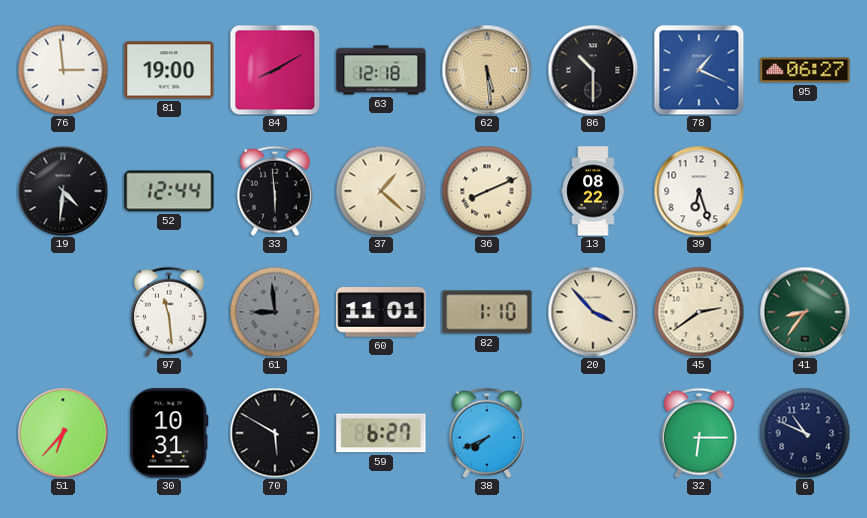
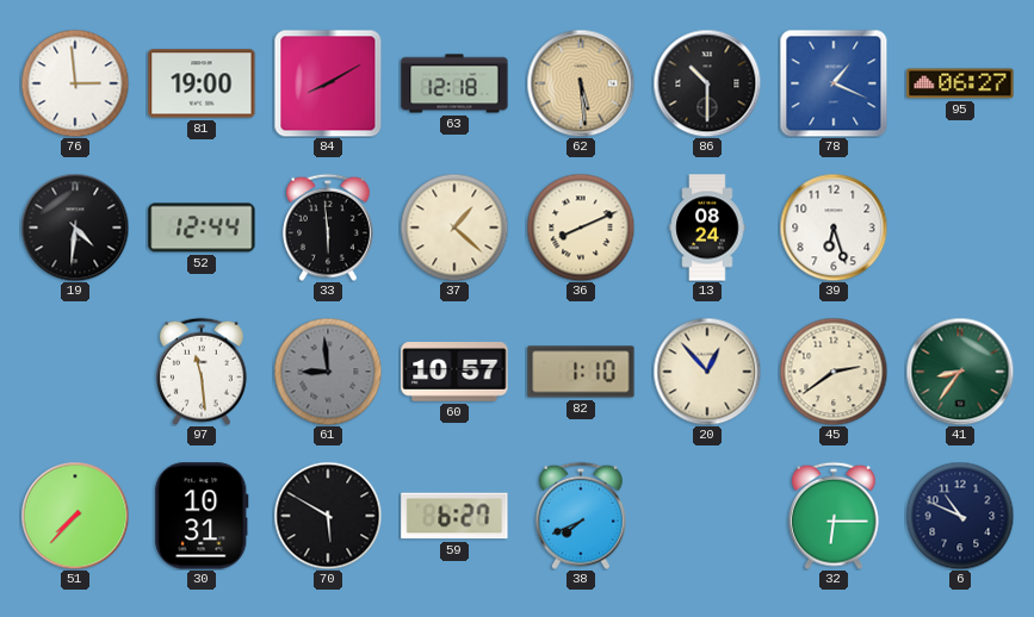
13: 08:22 -> 08:24 (707, 228)
60: 11:01 -> 10:57 (454, 372)
20: 3:53 -> 12:53 (707, 372)
51: 6:37 -> 7:37 (75, 516)
